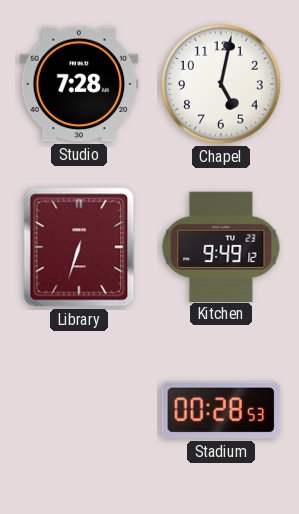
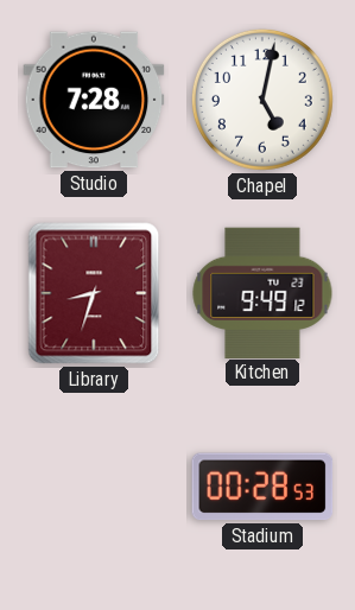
Library: 6:33 -> 8:33 (94, 293)
